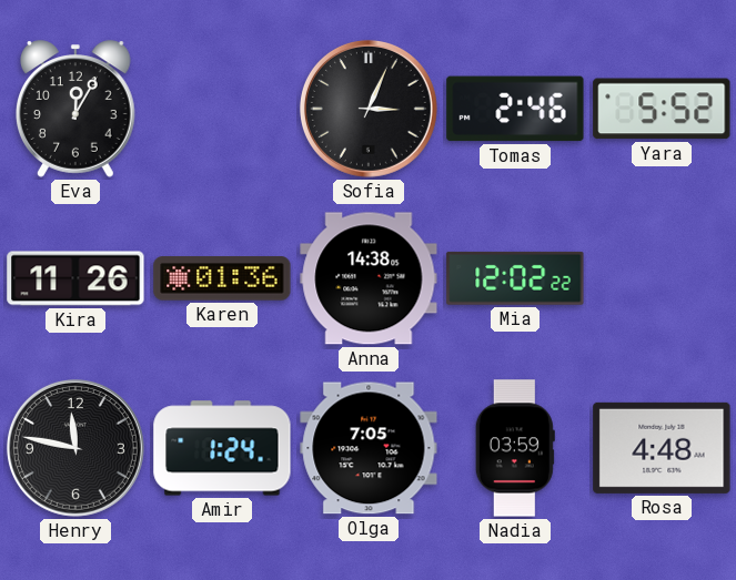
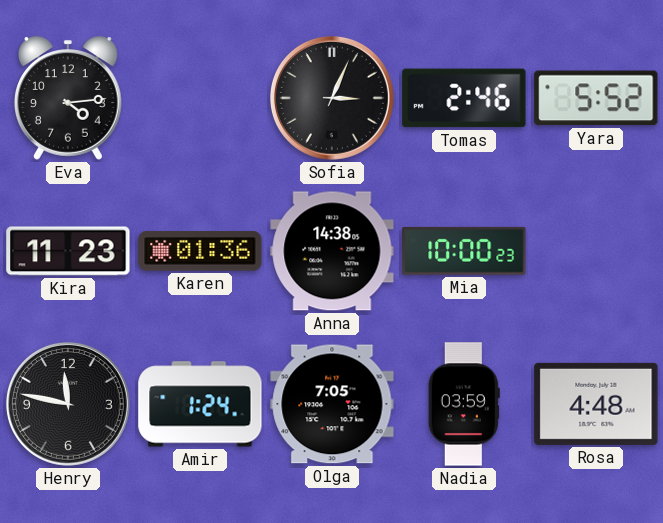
Eva: 12:05 -> 4:14 (69, 98)
Kira: 11:26 -> 11:23 (68, 251)
Mia: 12:02 -> 10:00 (464, 251)
